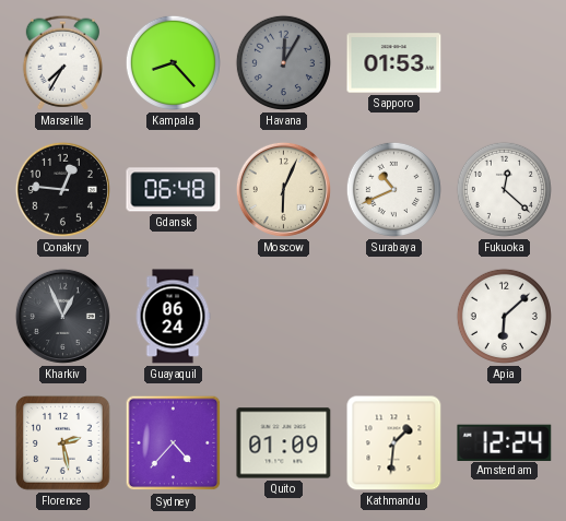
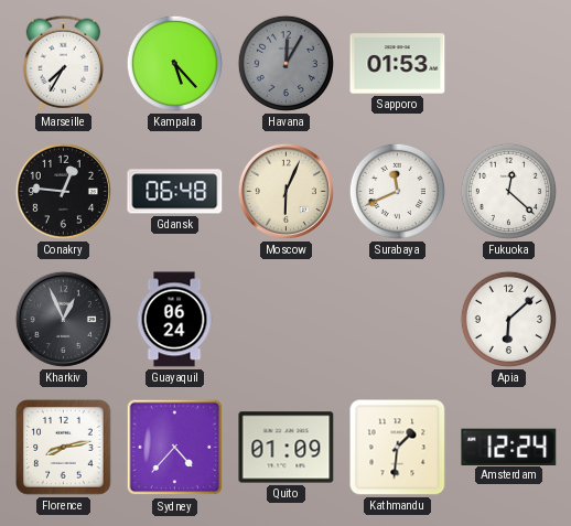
Kampala: 8:23 -> 5:23 (174, 63)
Surabaya: 10:41 -> 11:41 (397, 191)
Florence: 2:28 -> 8:13 (64, 448)
